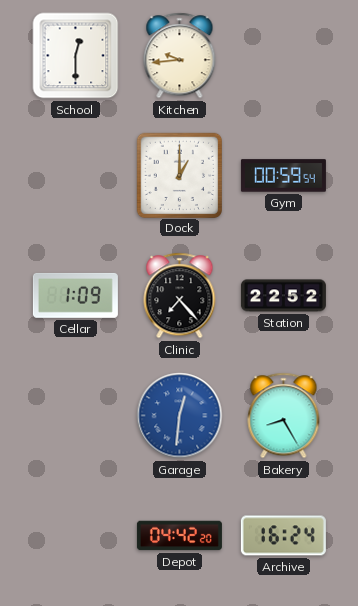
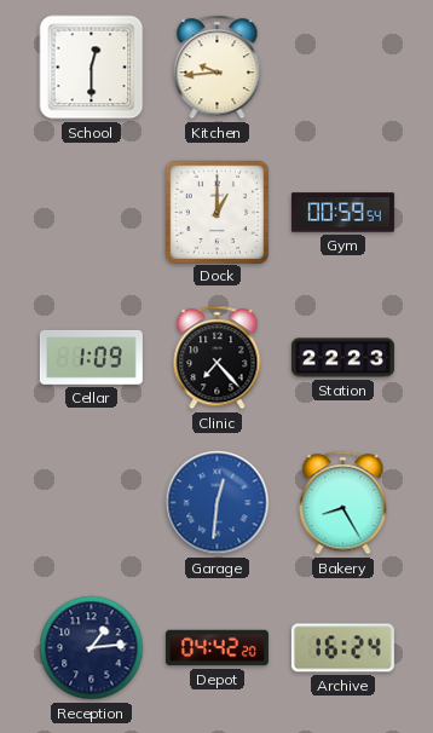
Station: 22:52 -> 22:23 (342, 358)
Reception: none -> 1:14 (92, 648)
